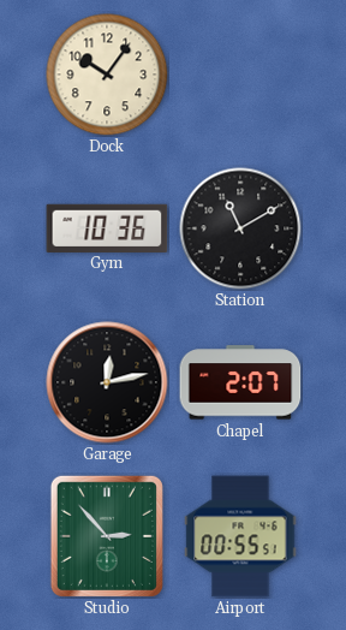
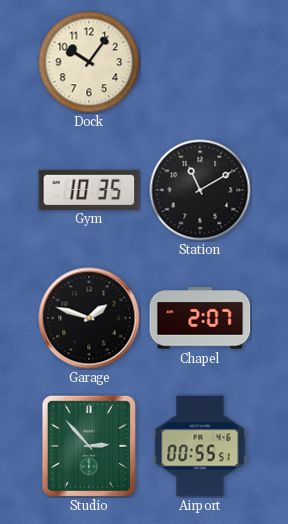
Gym: 10:36 -> 10:35 (89, 189)
Garage: 12:13 -> 1:48 (89, 318)
